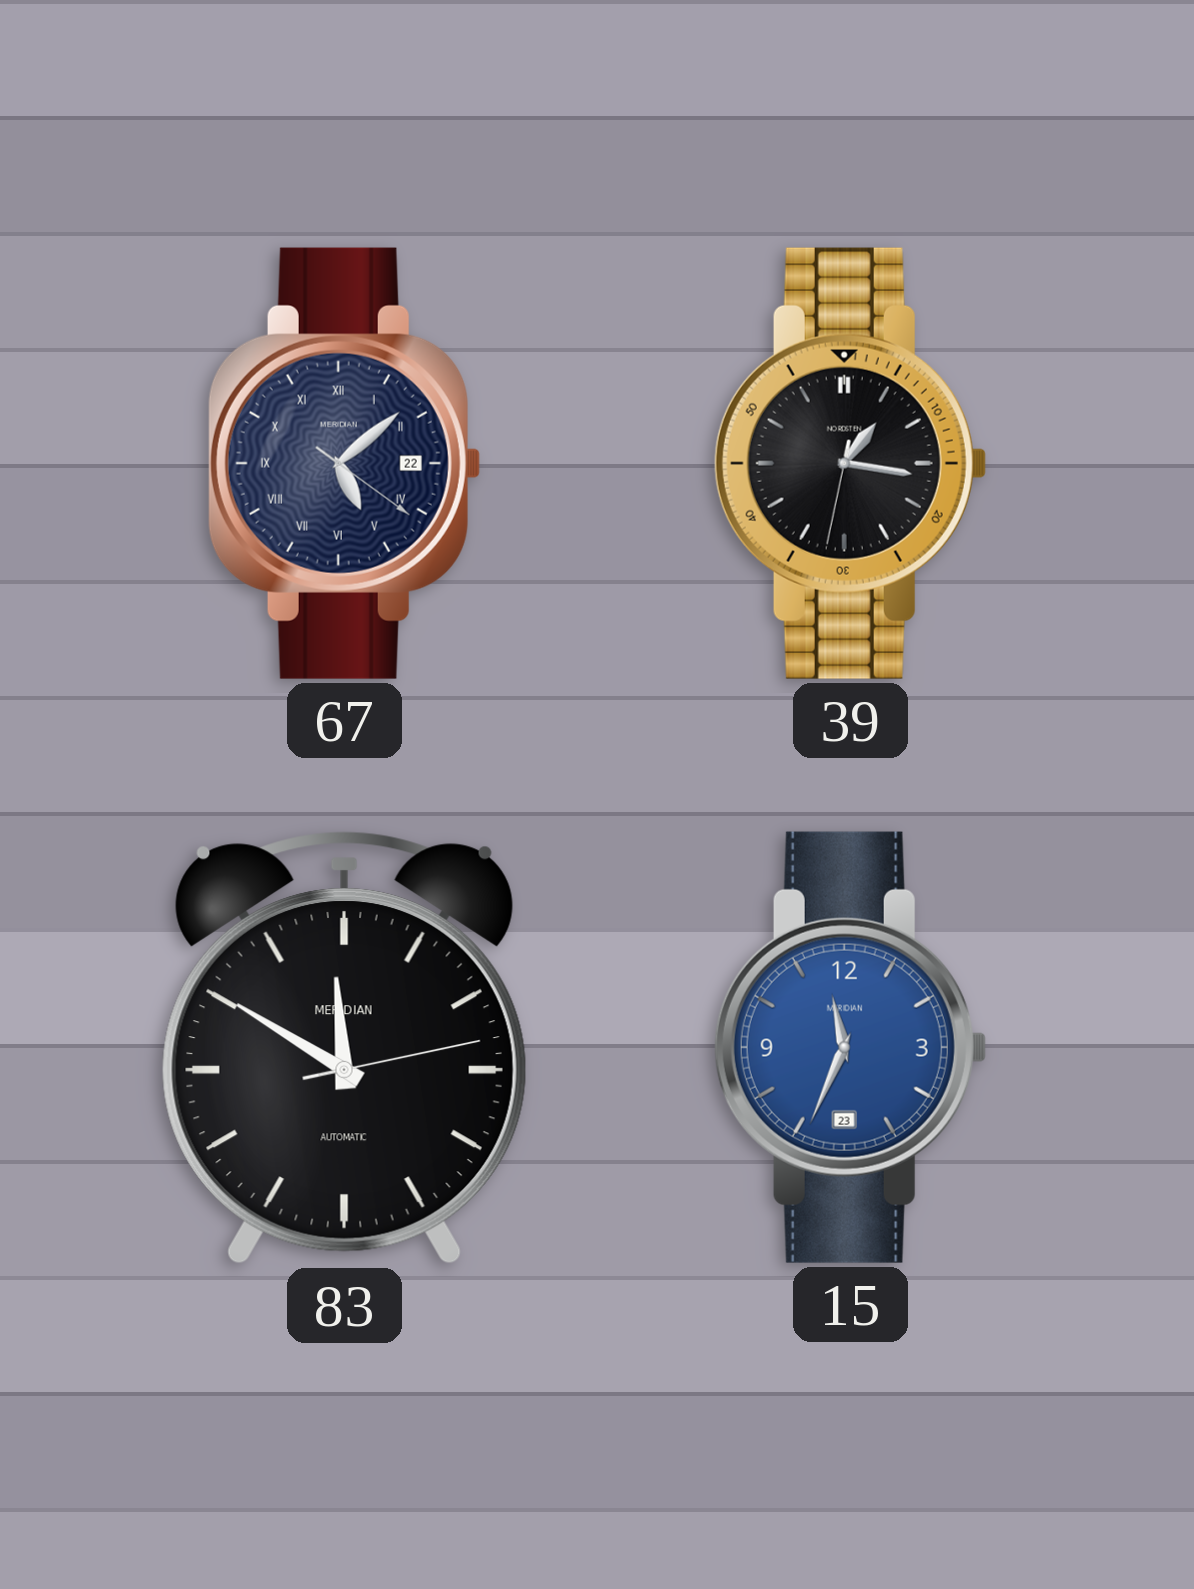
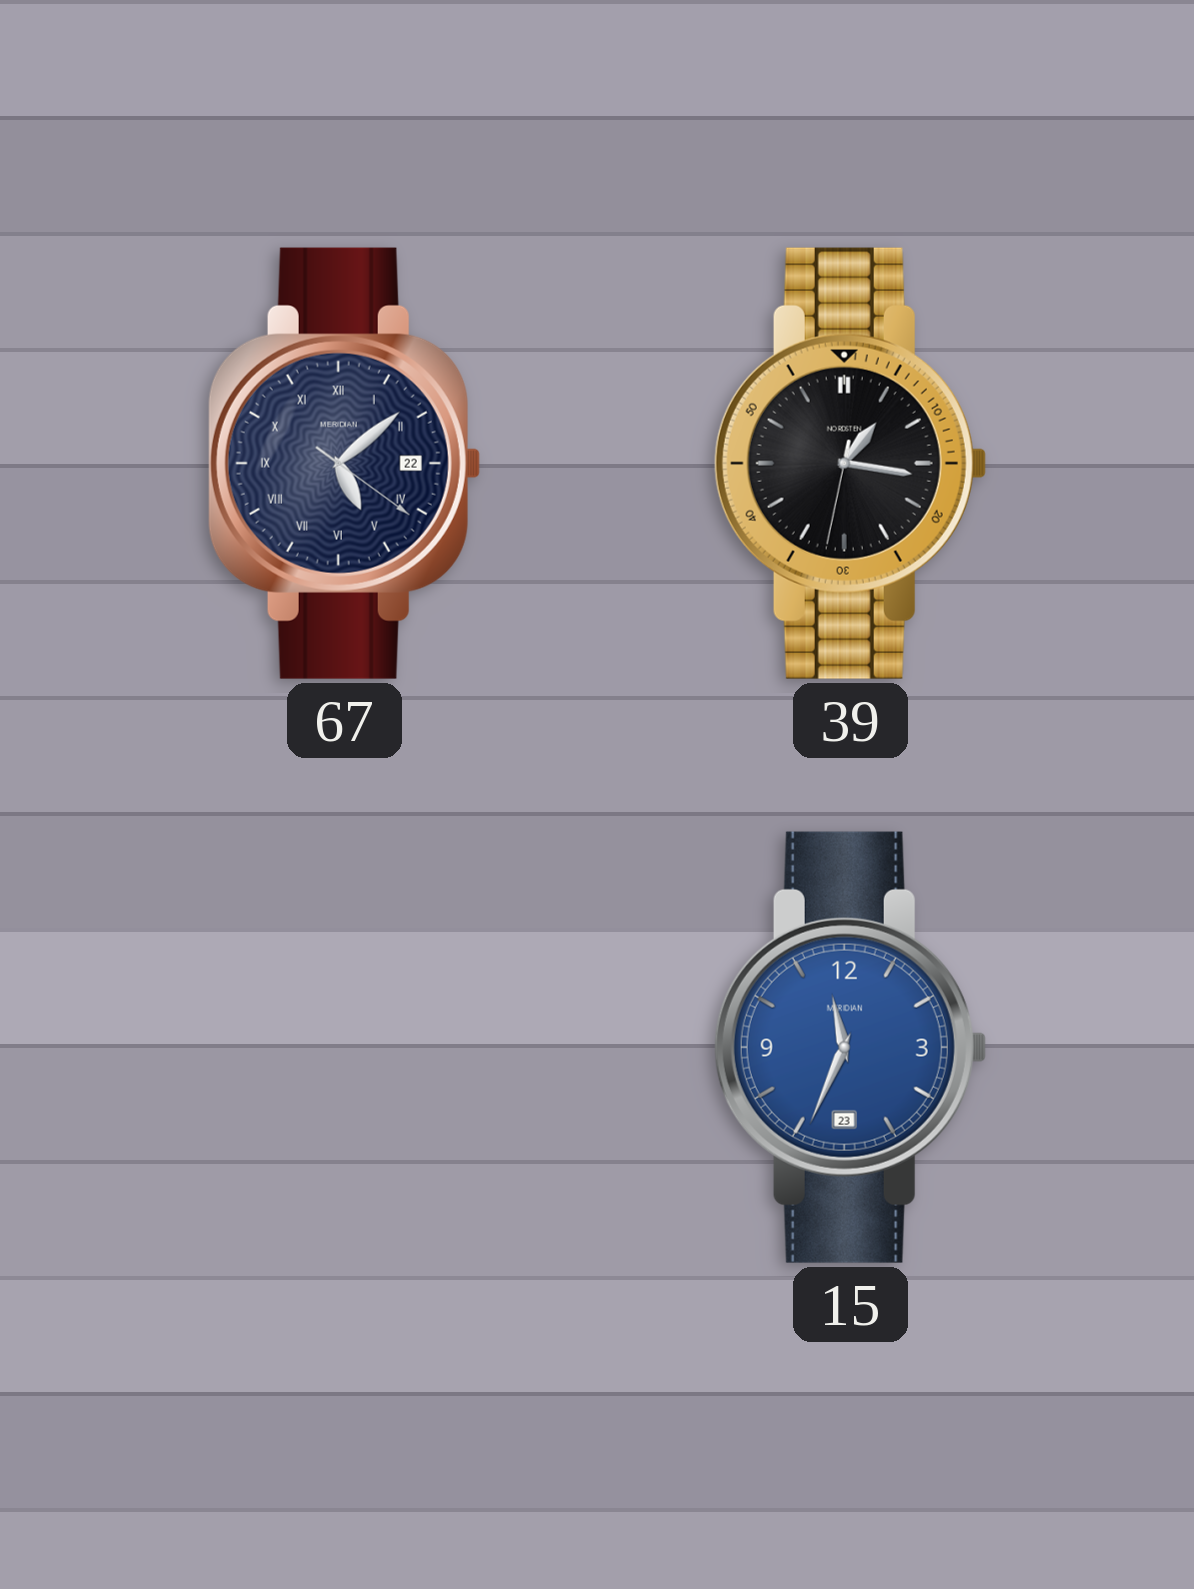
83: 11:50 -> none (344, 1048)
